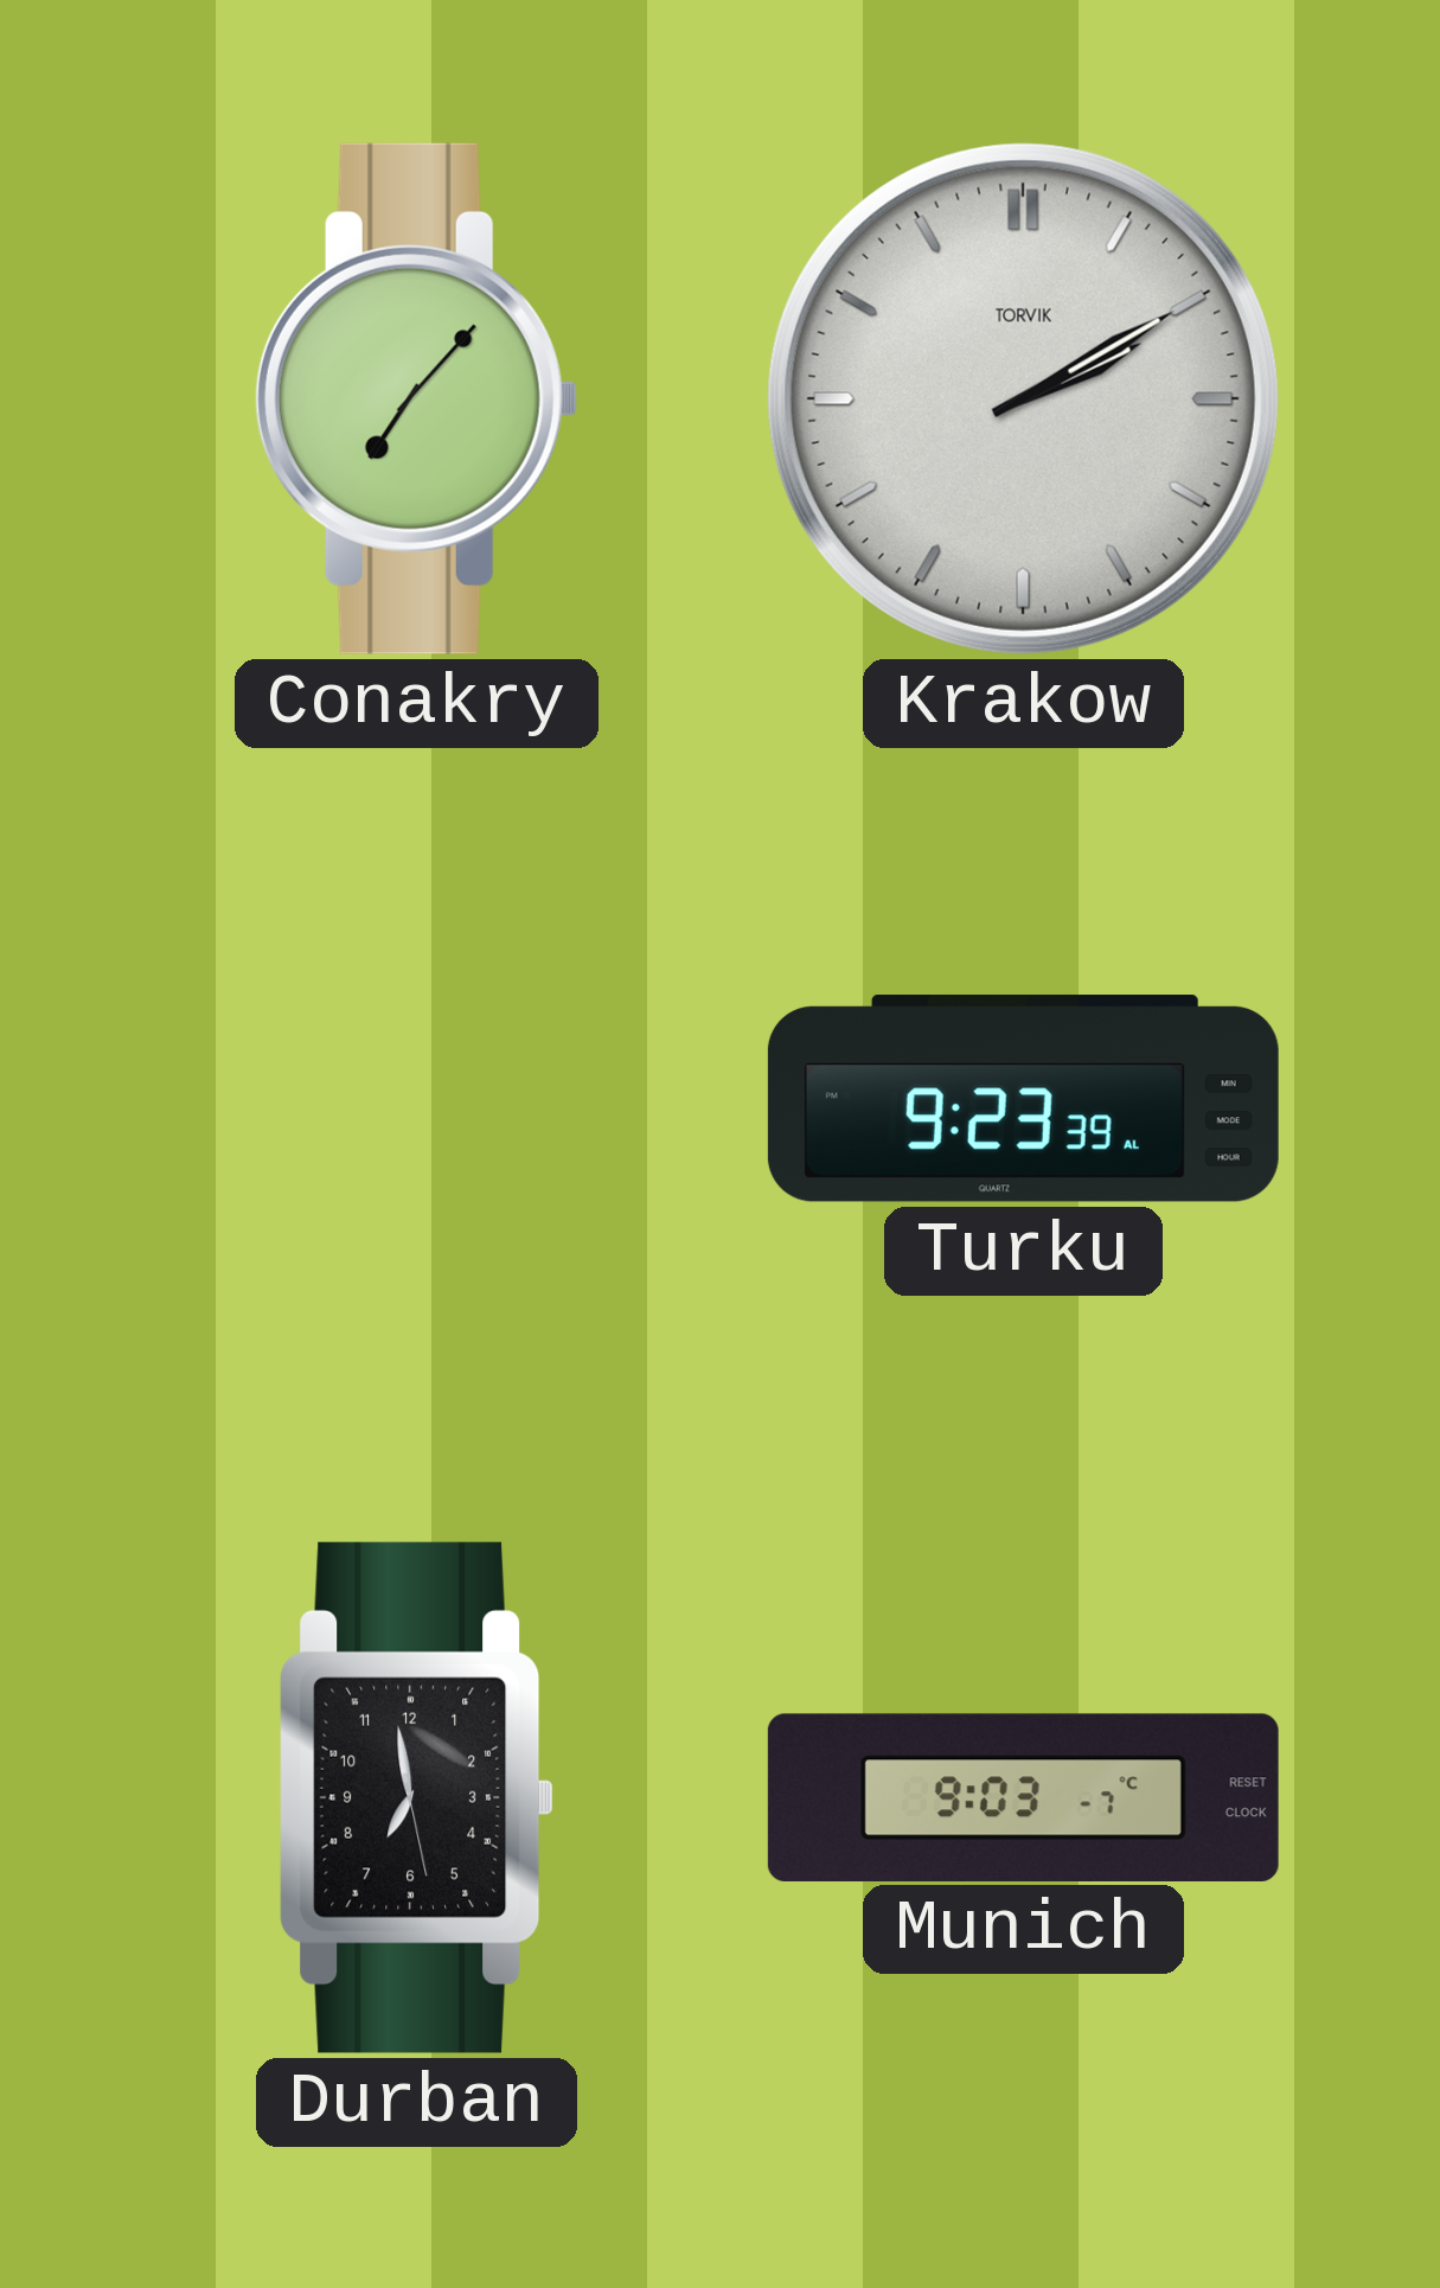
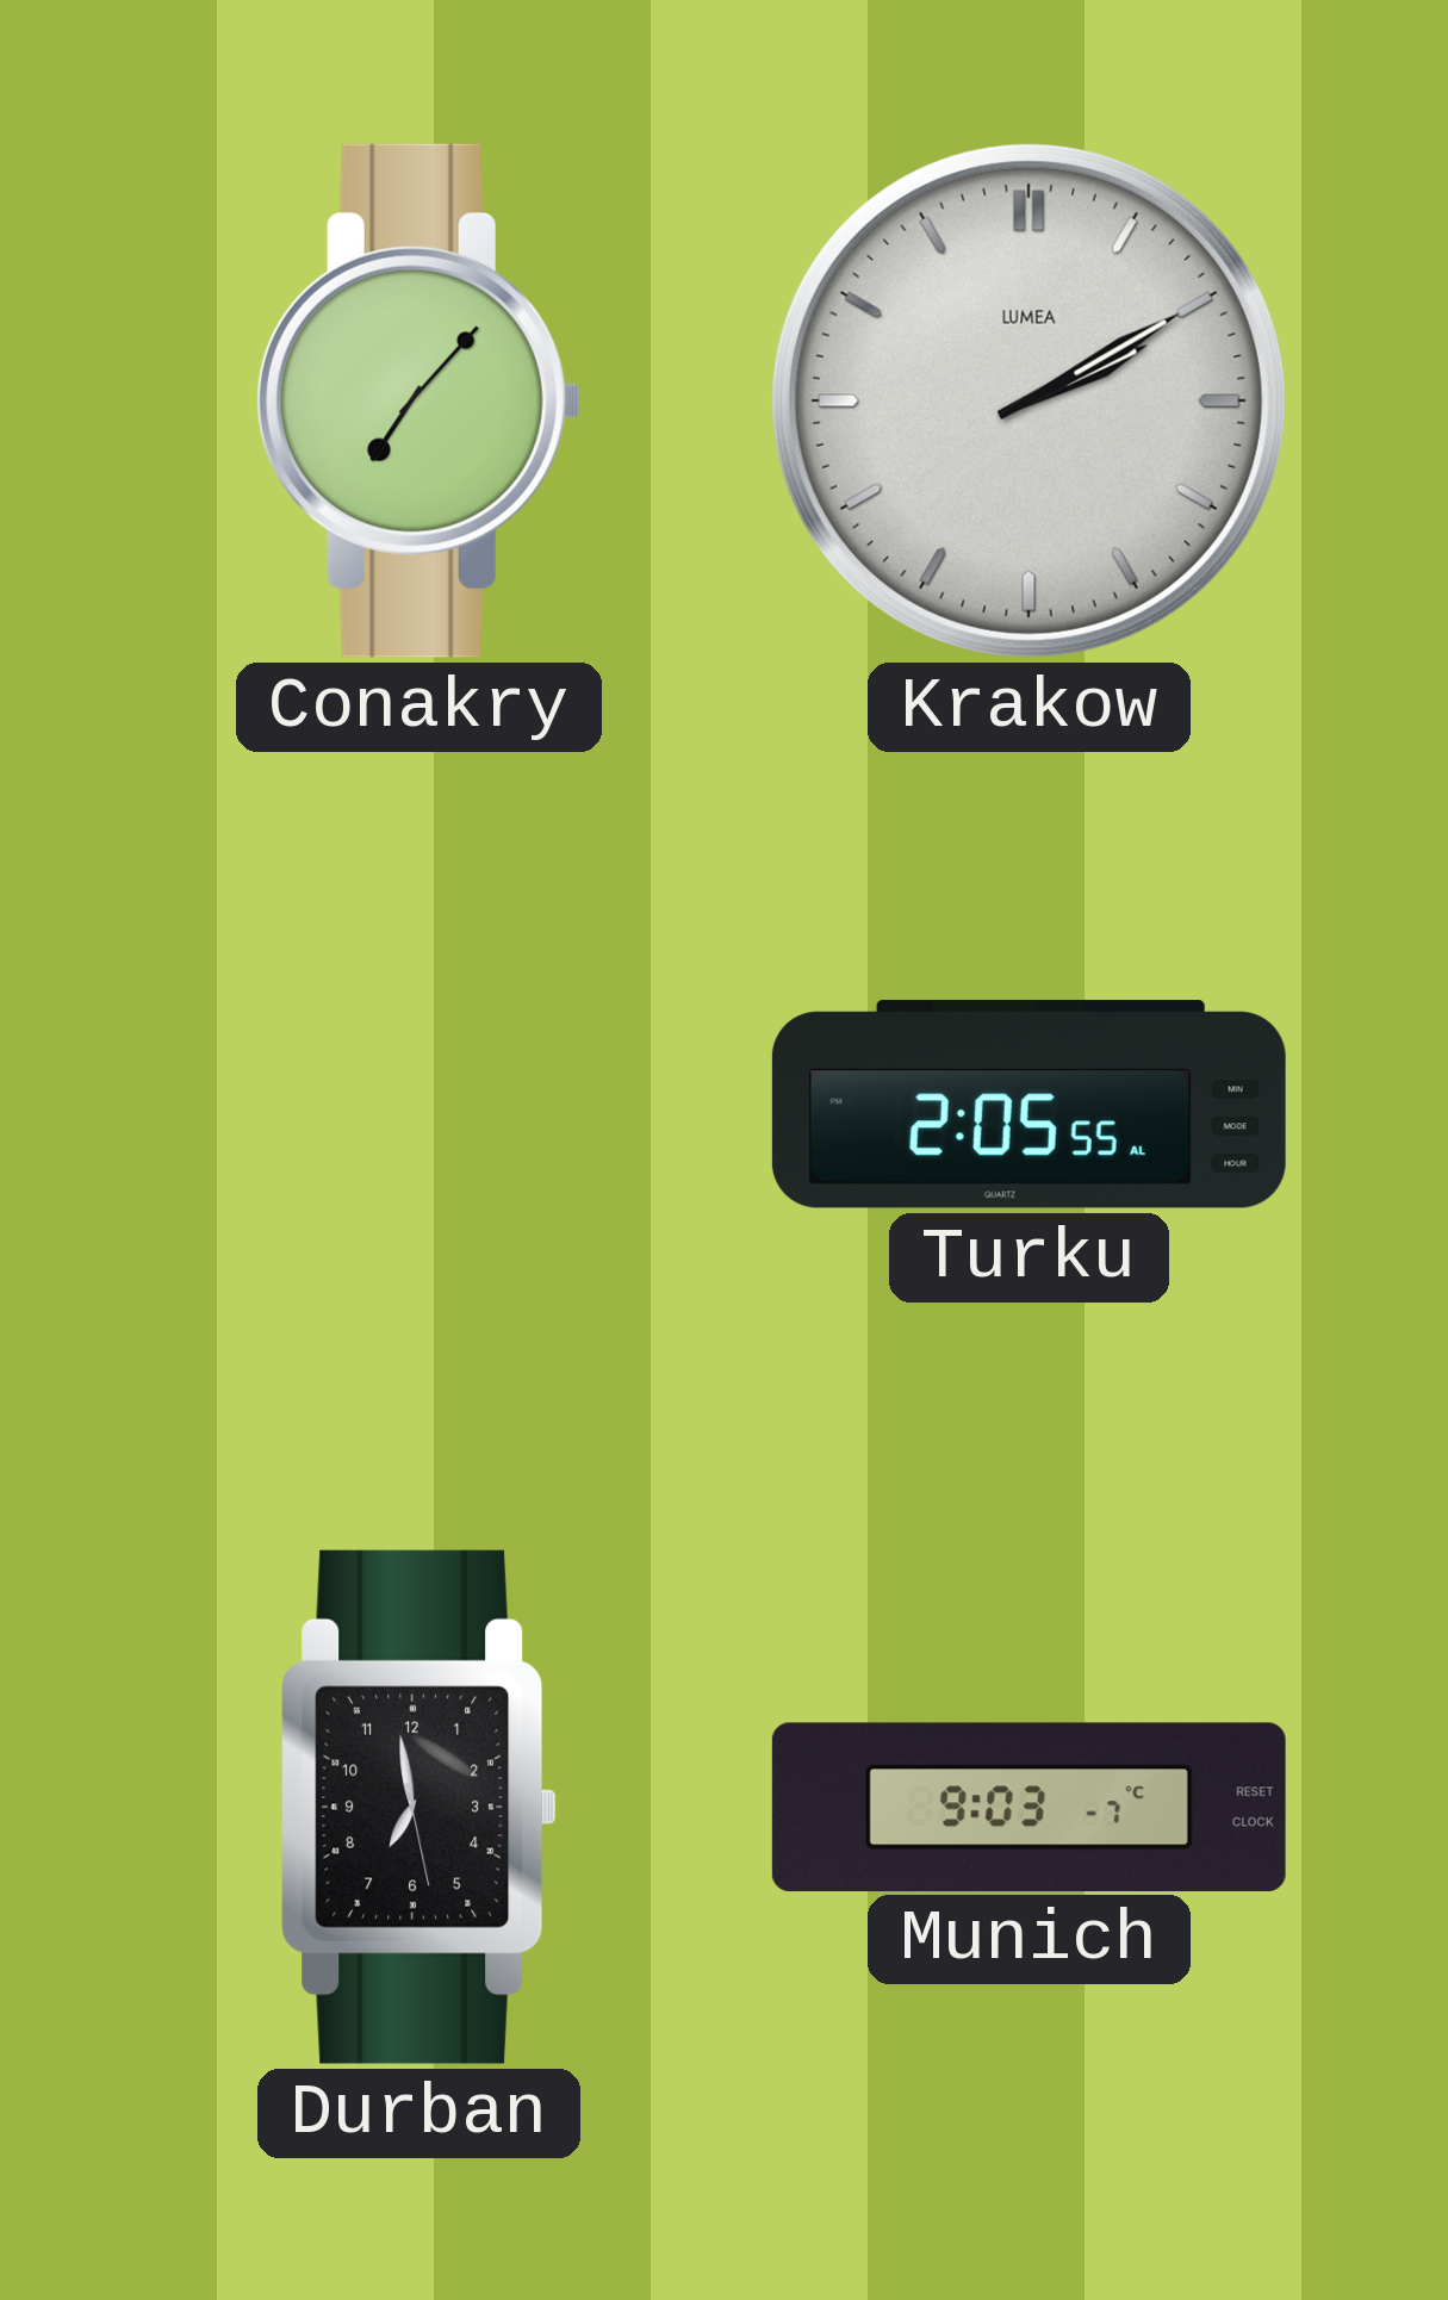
Krakow brand: TORVIK -> LUMEA (1028, 400)
Turku: 9:23 -> 2:05 (1028, 1105)
